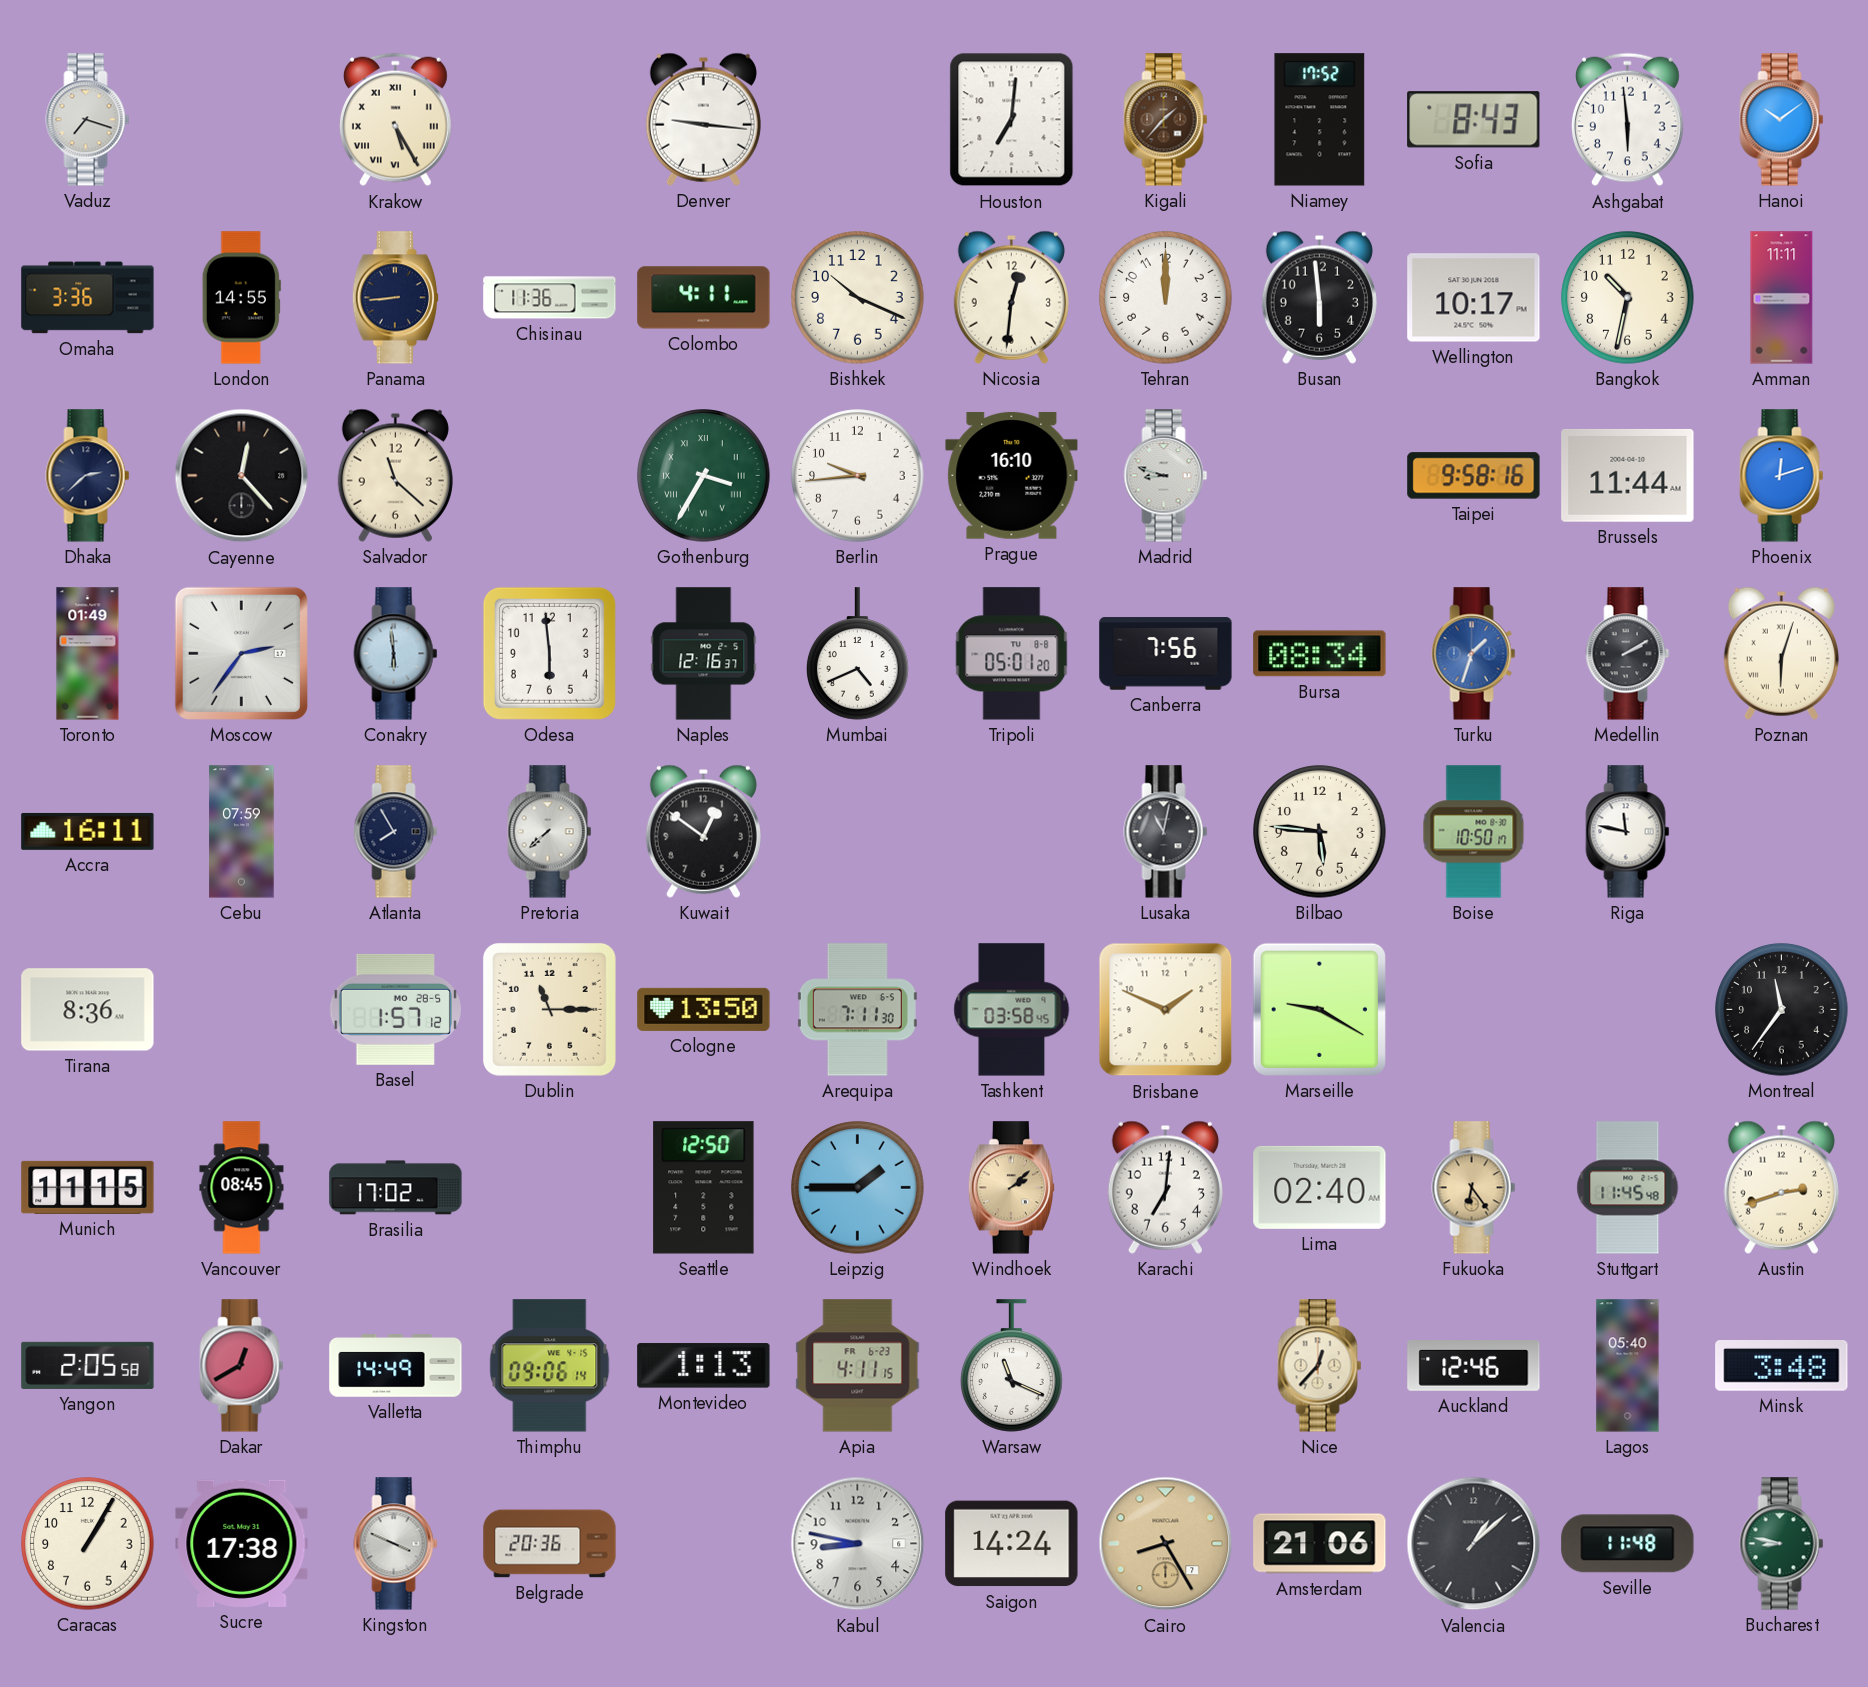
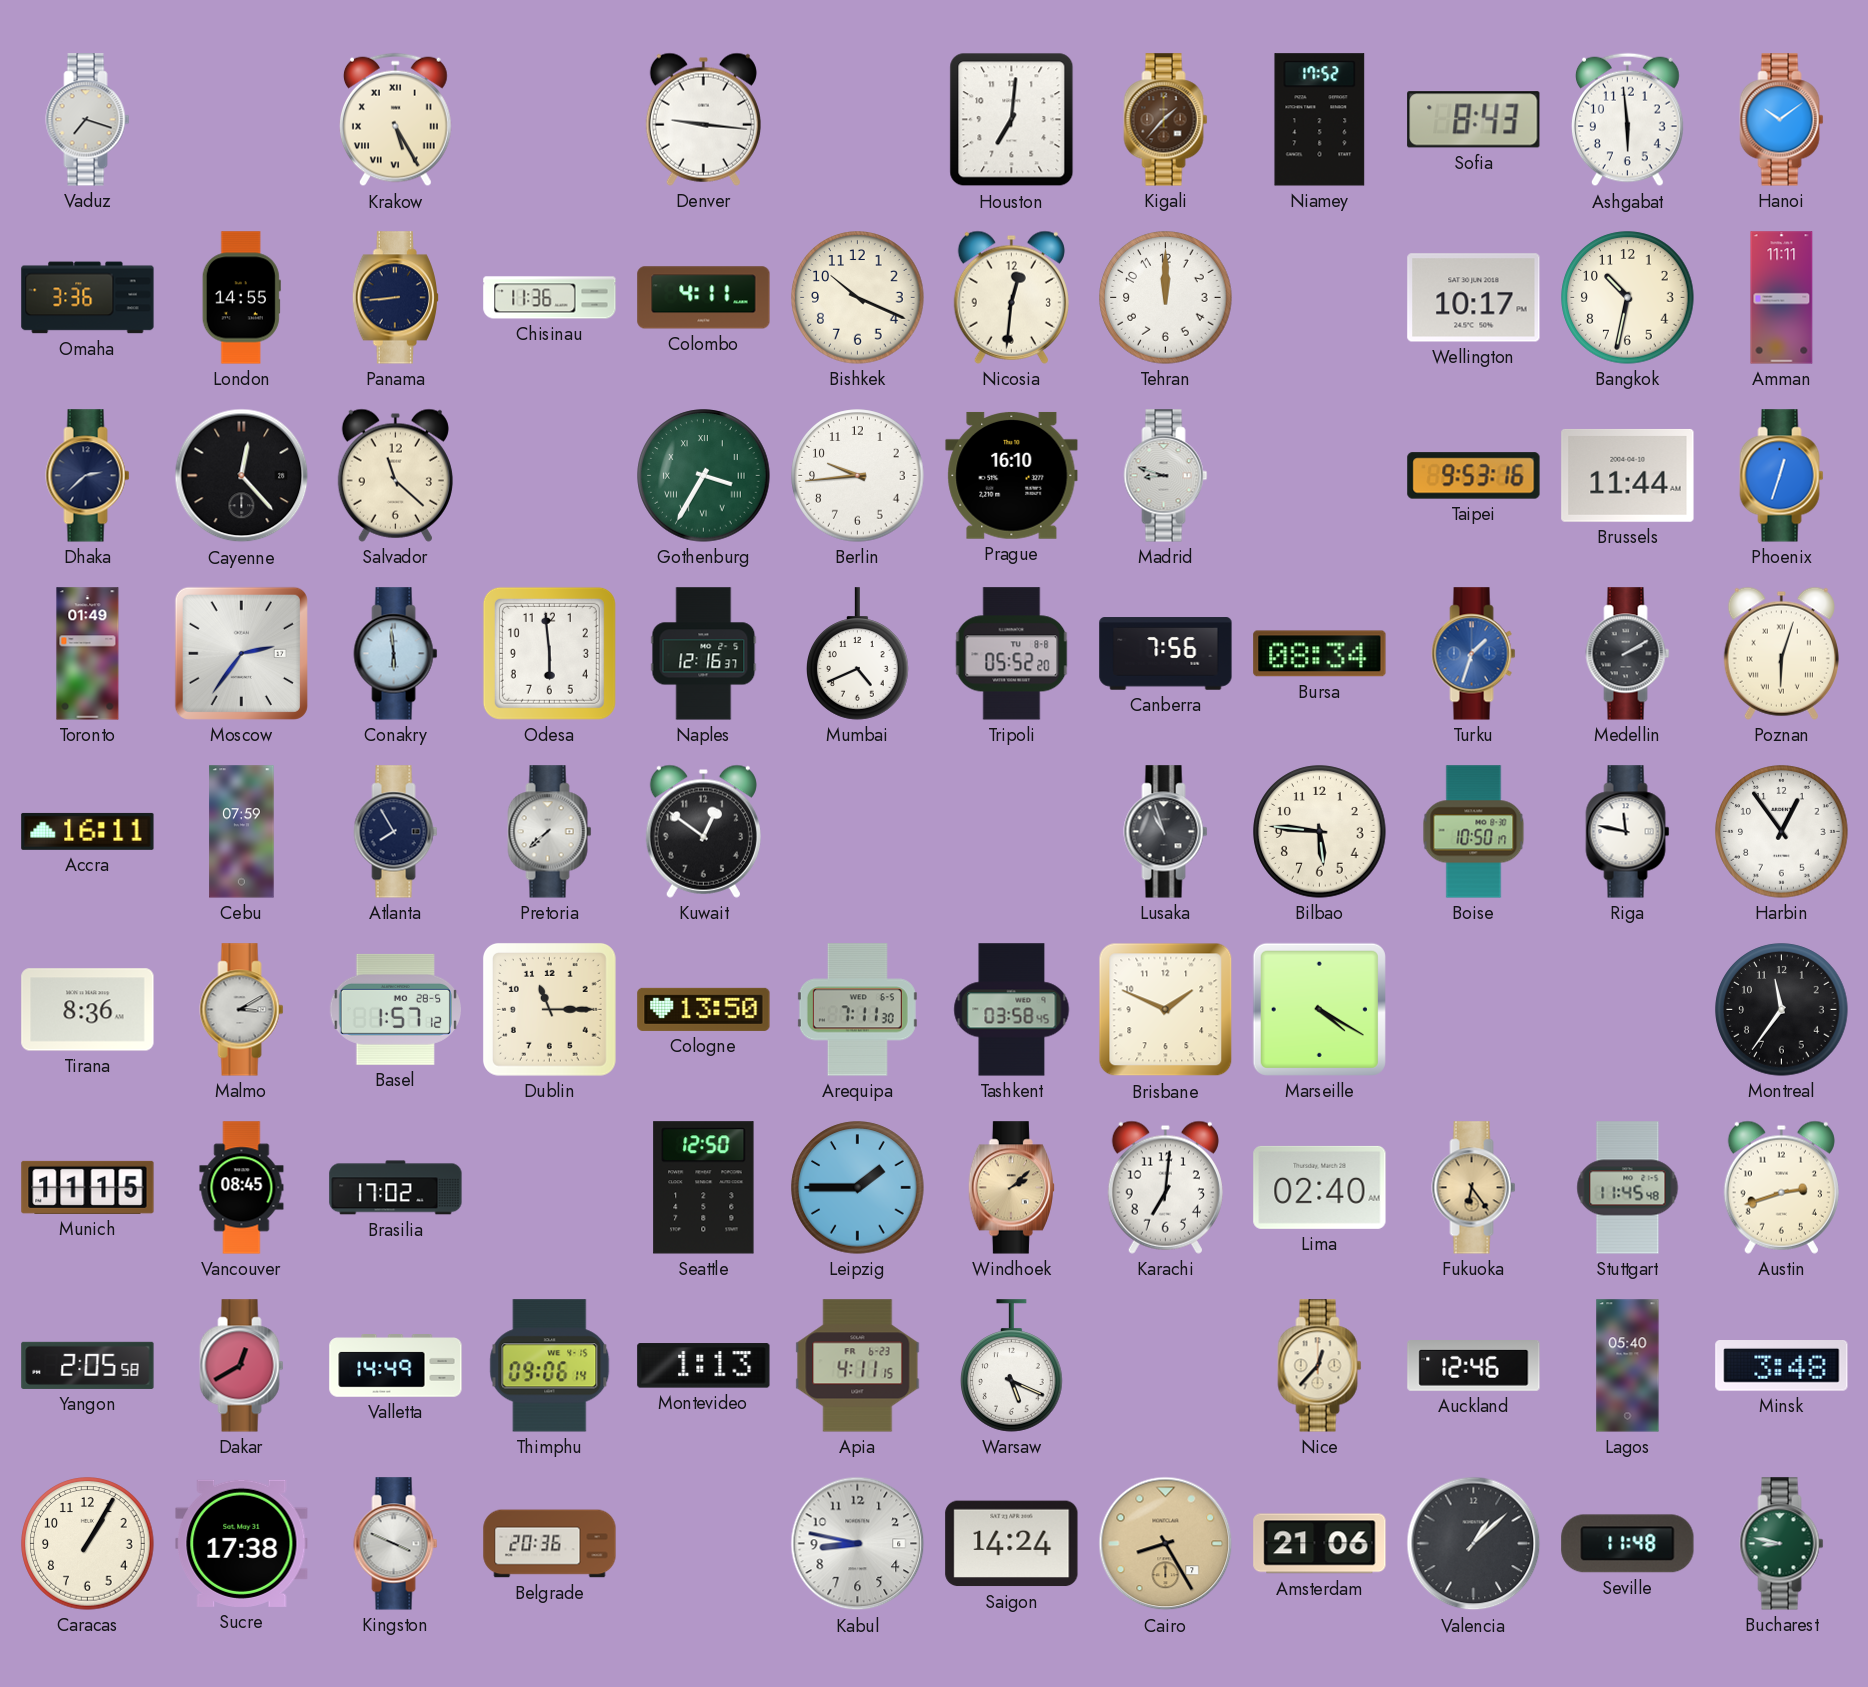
Busan: 5:59 -> none (1319, 297)
Taipei: 9:58 -> 9:53 (1474, 476)
Phoenix: 12:12 -> 12:33 (1782, 476)
Tripoli: 05:01 -> 05:52 (1012, 654)
Lusaka: 11:02 -> 10:57 (1166, 832)
Harbin: none -> 12:54 (1782, 832)
Malmo: none -> 3:10 (242, 1010)
Marseille: 9:20 -> 4:20 (1319, 1009)
Warsaw: 11:19 -> 5:19 (1012, 1366)
